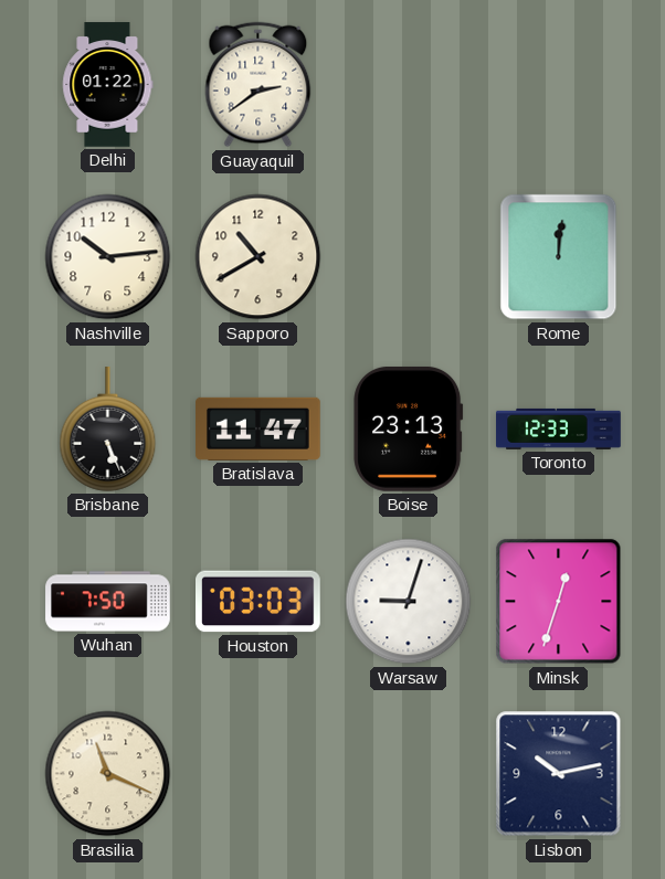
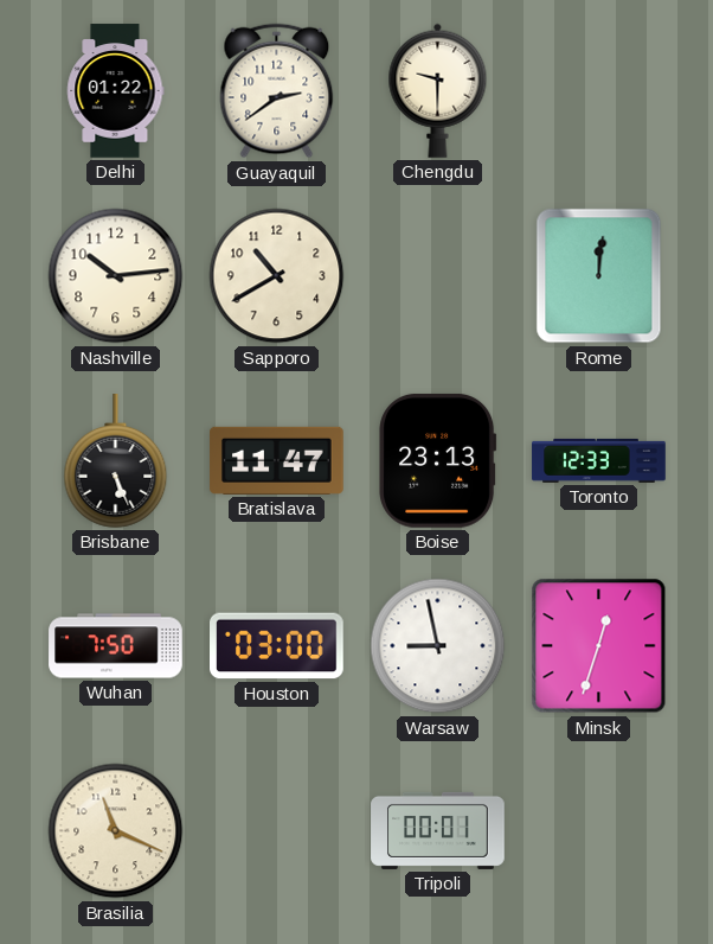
Chengdu: none -> 9:30 (438, 90)
Houston: 03:03 -> 03:00 (277, 646)
Warsaw: 9:03 -> 8:58 (438, 646)
Tripoli: none -> 00:01 (438, 830)
Lisbon: 10:13 -> none (559, 774)
